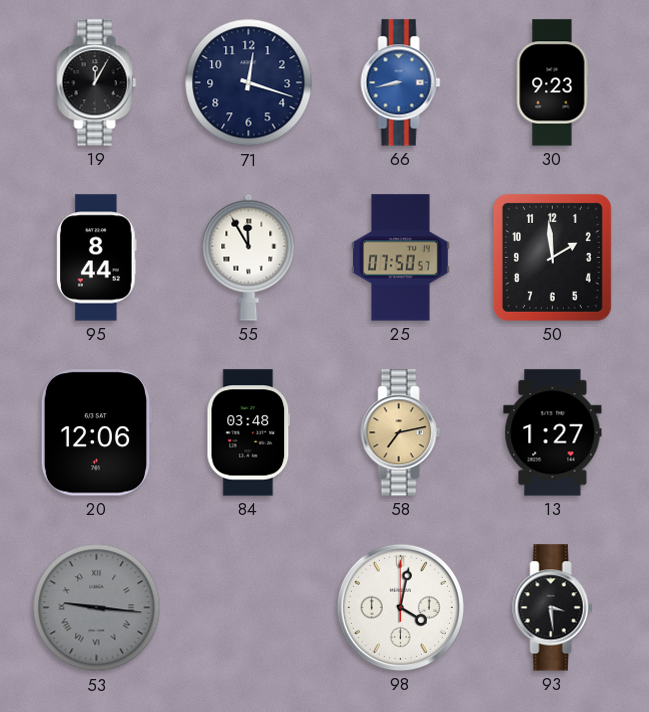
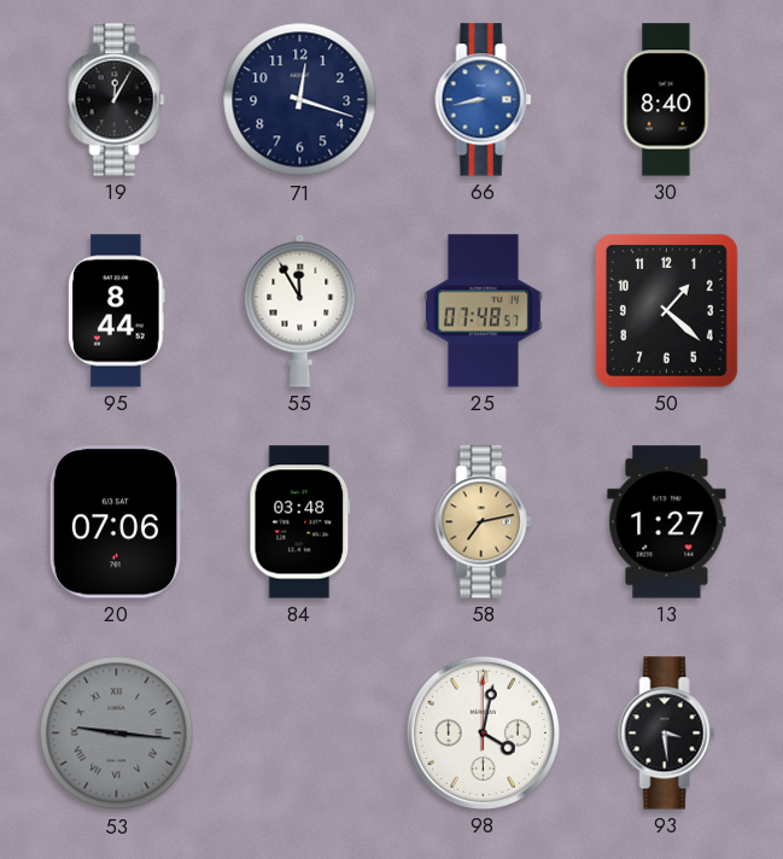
30: 9:23 -> 8:40 (666, 100)
25: 07:50 -> 07:48 (484, 311)
50: 1:59 -> 1:22 (666, 310)
20: 12:06 -> 07:06 (116, 522)
